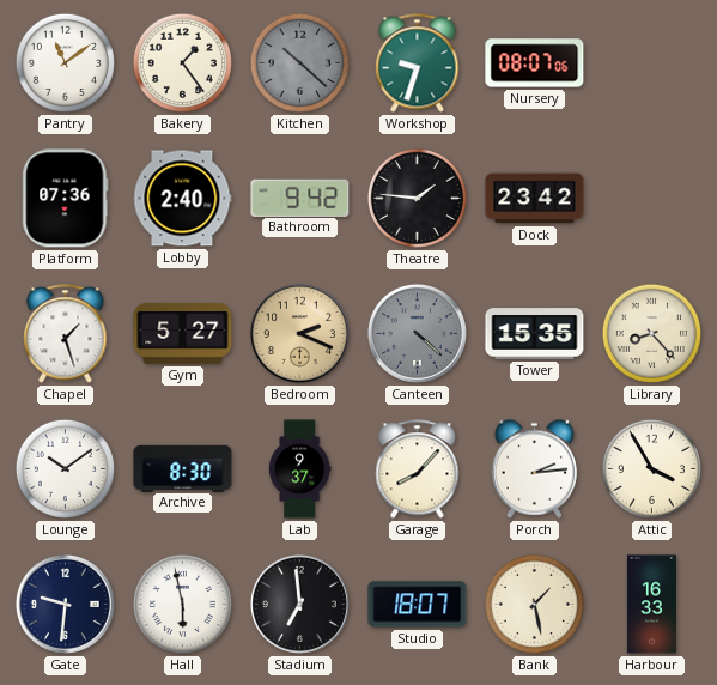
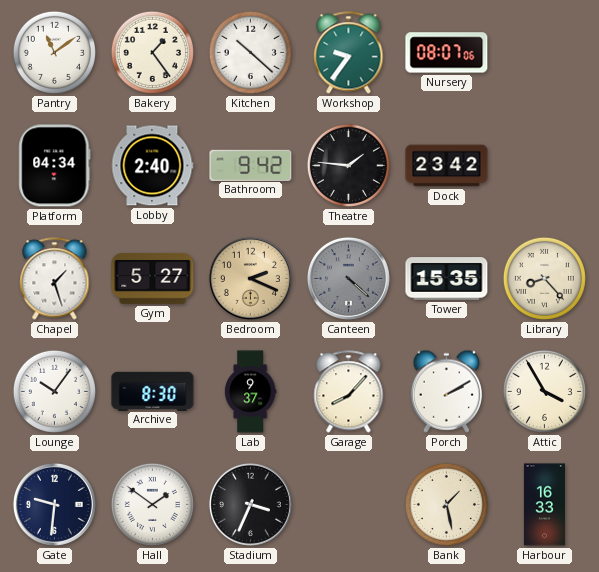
Kitchen dial: grey -> white (250, 52)
Workshop: 9:33 -> 9:36 (349, 53)
Platform: 07:36 -> 04:34 (55, 166)
Lounge: 10:09 -> 10:06 (54, 391)
Porch: 2:14 -> 2:10 (447, 391)
Hall: 5:58 -> 1:51 (152, 504)
Stadium: 6:59 -> 3:34 (250, 504)
Studio: 18:07 -> none (418, 605)
